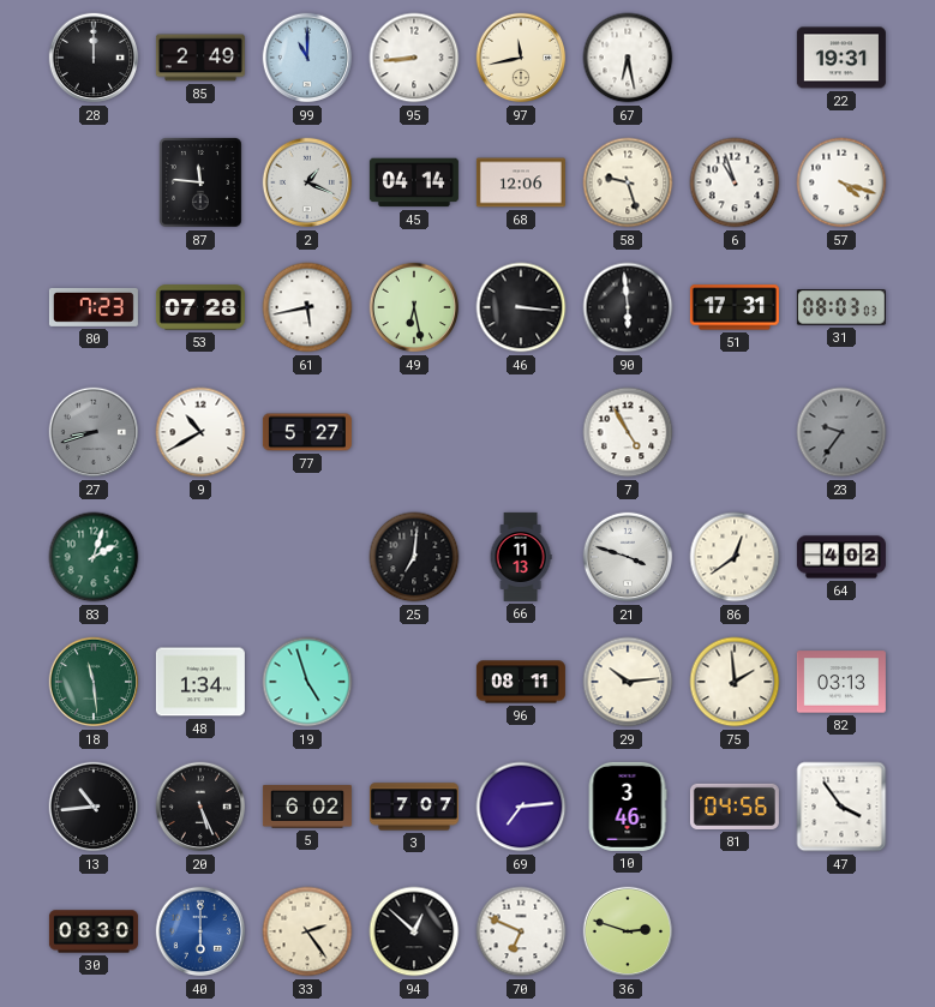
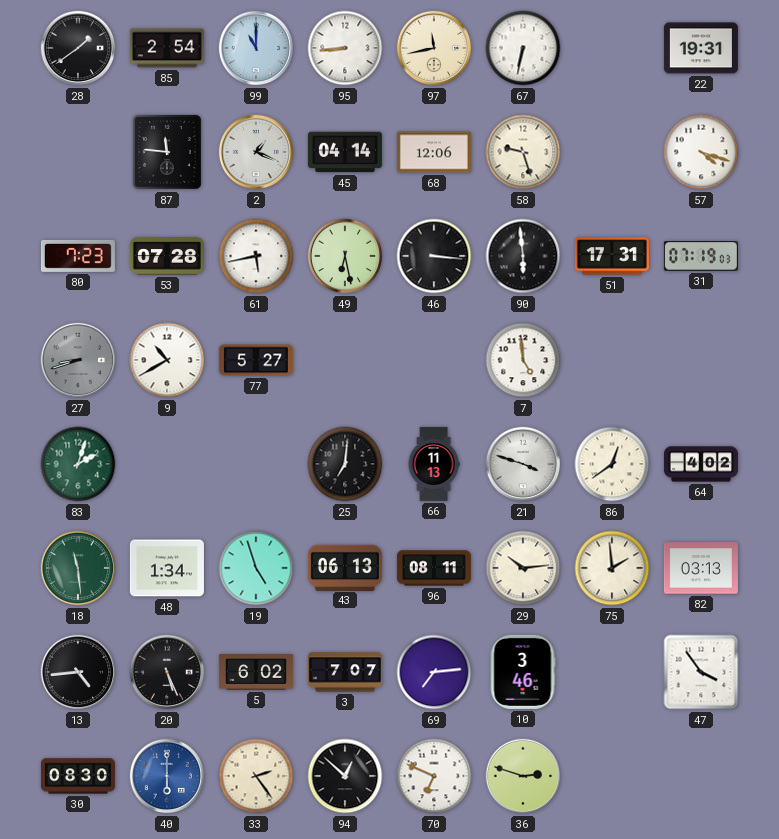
28: 12:00 -> 1:39 (78, 48)
85: 2:49 -> 2:54 (167, 48)
67: 6:28 -> 6:32 (523, 48)
6: 10:57 -> none (735, 182)
31: 08:03 -> 07:19 (701, 256)
7: 4:55 -> 4:59 (523, 360)
23: 9:36 -> none (841, 432)
43: none -> 06:13 (345, 567)
13: 10:44 -> 4:44 (78, 672)
81: 04:56 -> none (735, 807)
